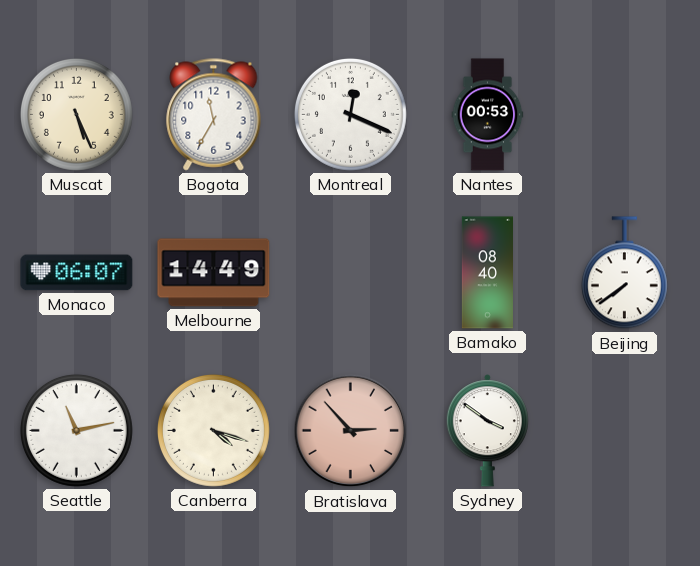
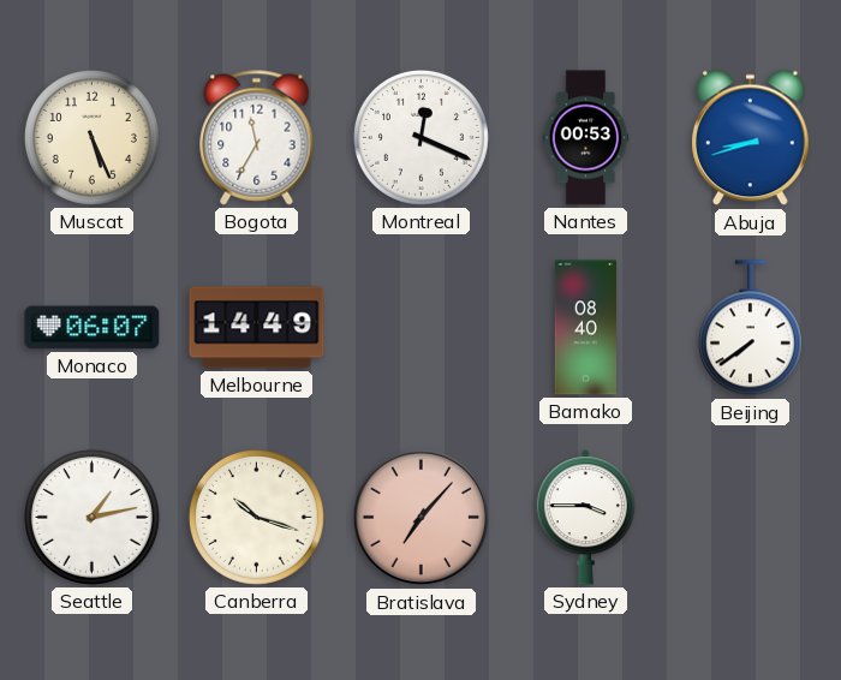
Abuja: none -> 8:42 (751, 138)
Seattle: 11:13 -> 1:13 (91, 517)
Canberra: 4:18 -> 10:18 (256, 517)
Bratislava: 2:53 -> 7:07 (422, 518)
Sydney: 3:51 -> 3:45 (585, 518)
